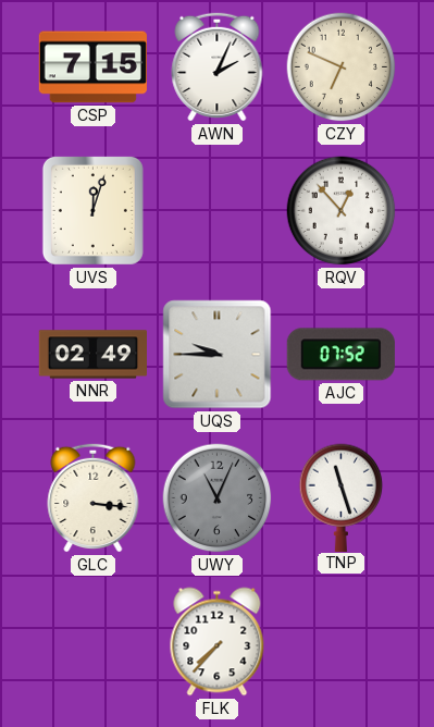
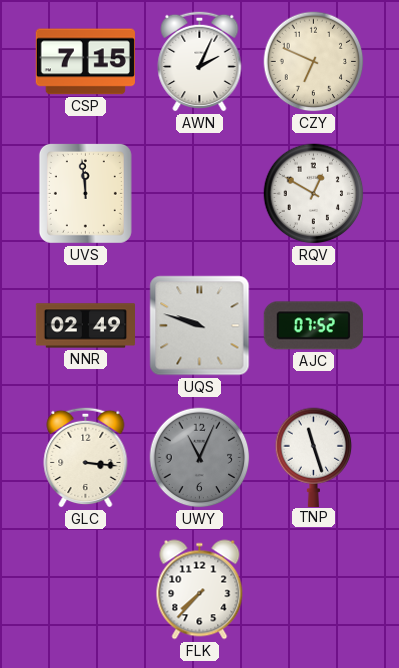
UVS: 12:03 -> 11:59 (85, 193)
RQV: 12:53 -> 12:50 (314, 194)
UQS: 9:45 -> 9:48 (200, 326)
